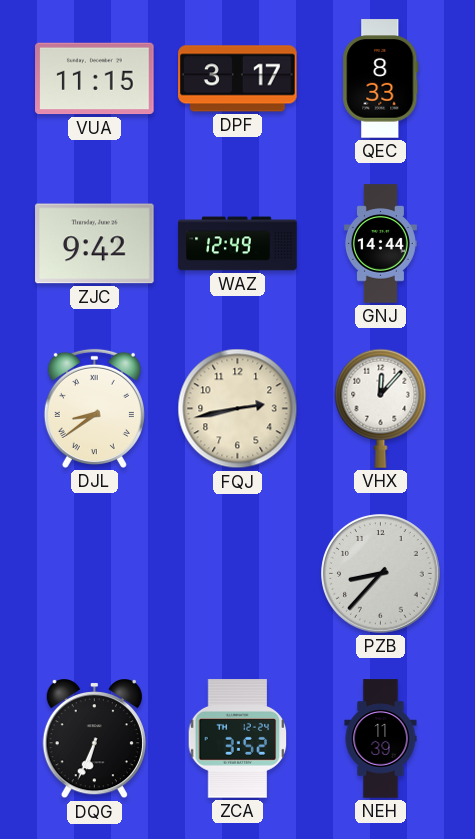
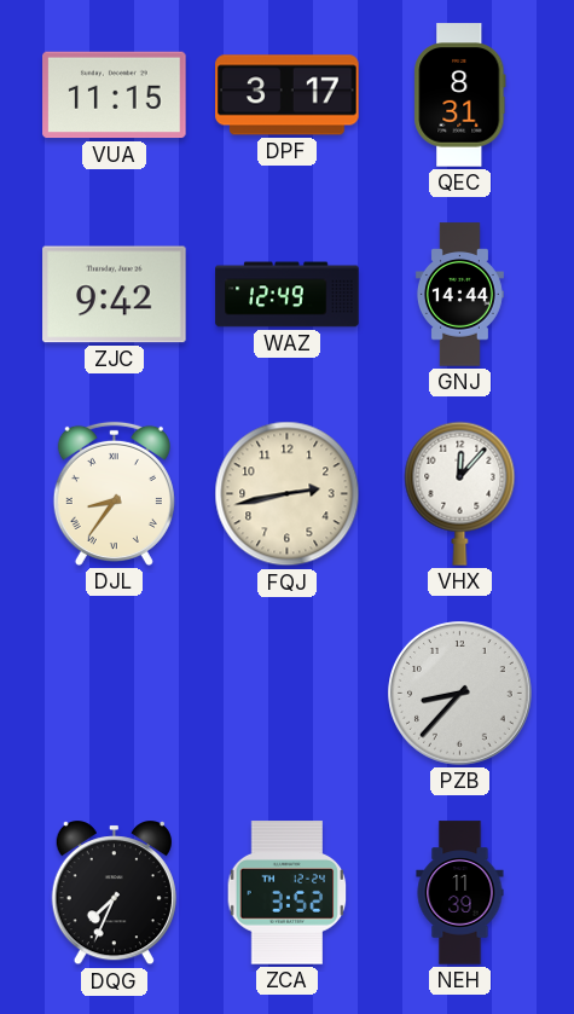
QEC: 8:33 -> 8:31 (460, 95)
DJL: 8:39 -> 8:36 (114, 493)
DQG: 6:34 -> 7:34 (114, 893)
